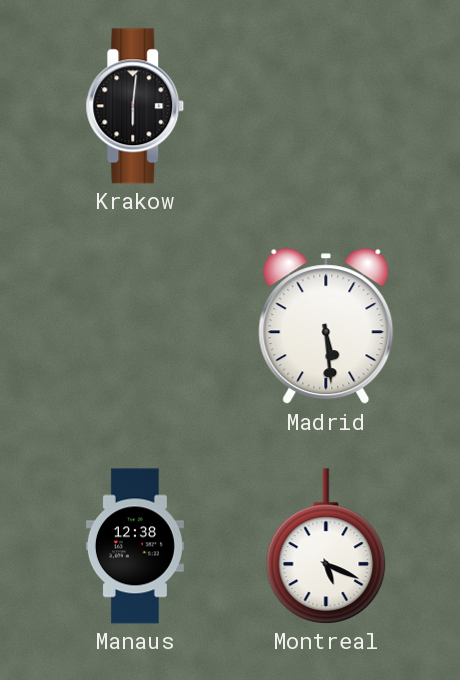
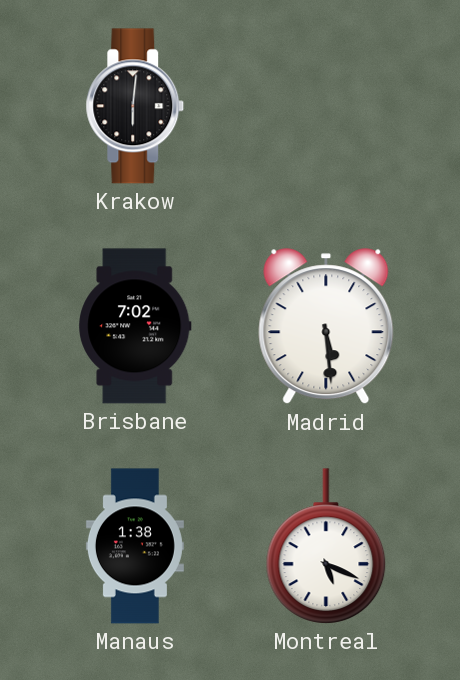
Brisbane: none -> 7:02 (135, 326)
Manaus: 12:38 -> 1:38 (135, 546)
